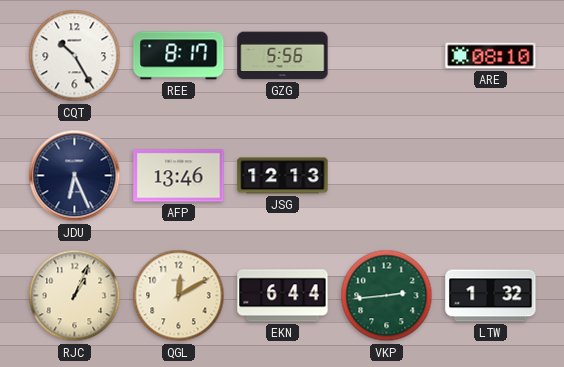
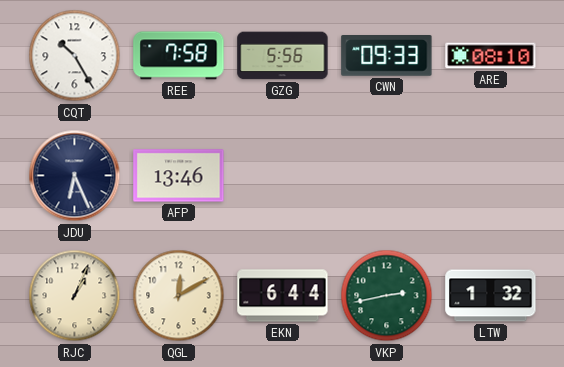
REE: 8:17 -> 7:58 (179, 56)
CWN: none -> 09:33 (387, 56)
JSG: 12:13 -> none (283, 176)
VKP: 2:44 -> 2:43 (387, 296)
